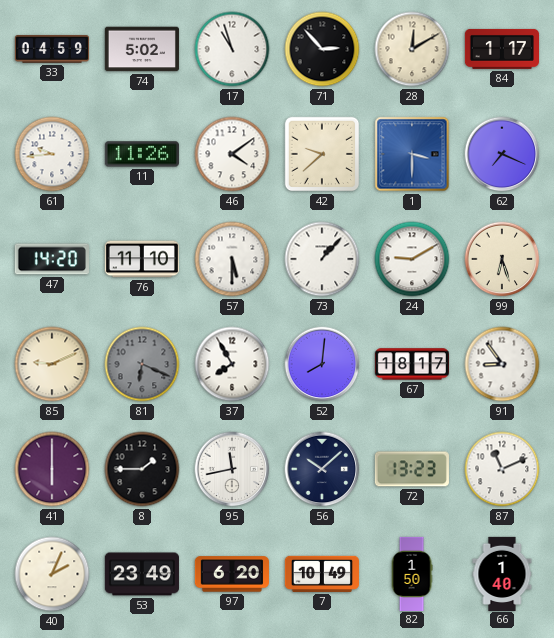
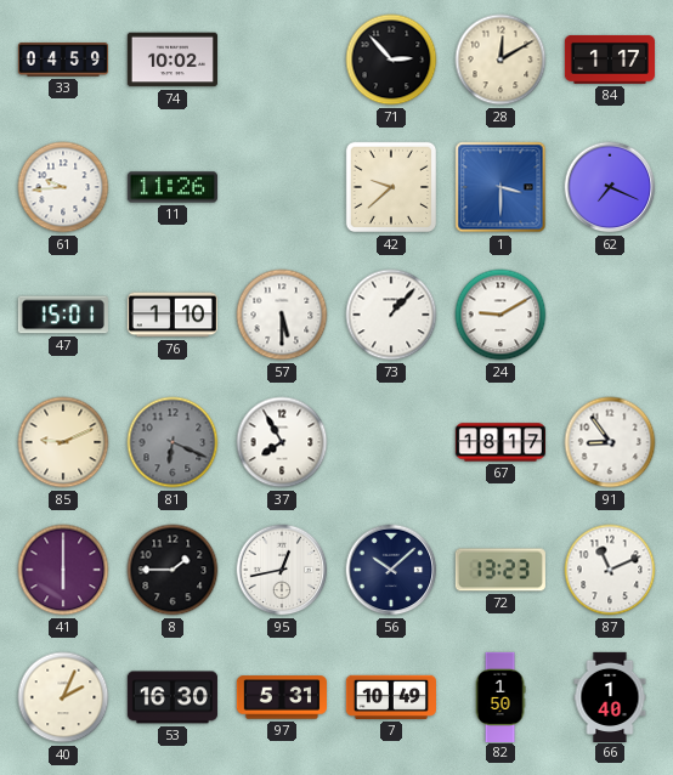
74: 5:02 -> 10:02 (173, 60)
17: 10:57 -> none (232, 49)
46: 4:09 -> none (232, 154)
47: 14:20 -> 15:01 (63, 315)
76: 11:10 -> 1:10 (173, 315)
99: 6:27 -> none (502, 259)
52: 8:01 -> none (322, 364)
95: 11:43 -> 12:43 (282, 570)
53: 23:49 -> 16:30 (173, 697)
97: 6:20 -> 5:31 (282, 697)
